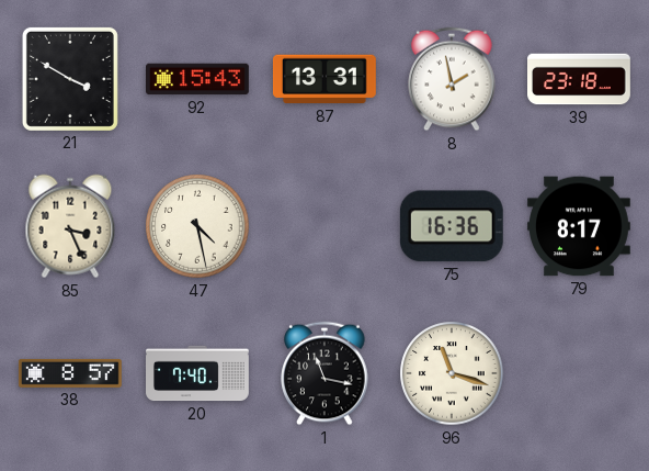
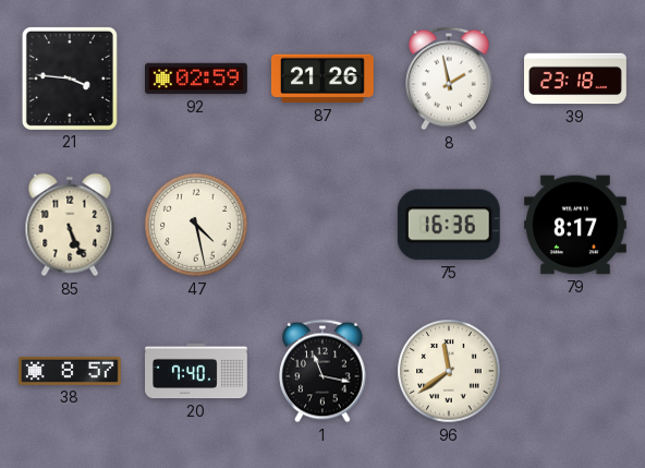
21: 3:50 -> 3:46 (70, 79)
92: 15:43 -> 02:59 (197, 79)
87: 13:31 -> 21:26 (322, 79)
85: 3:26 -> 5:26 (70, 225)
96: 11:18 -> 11:39 (449, 371)
